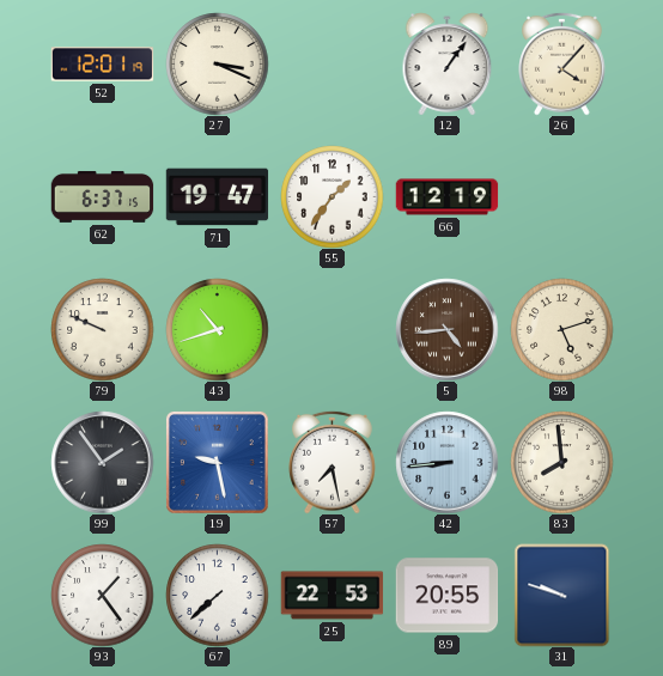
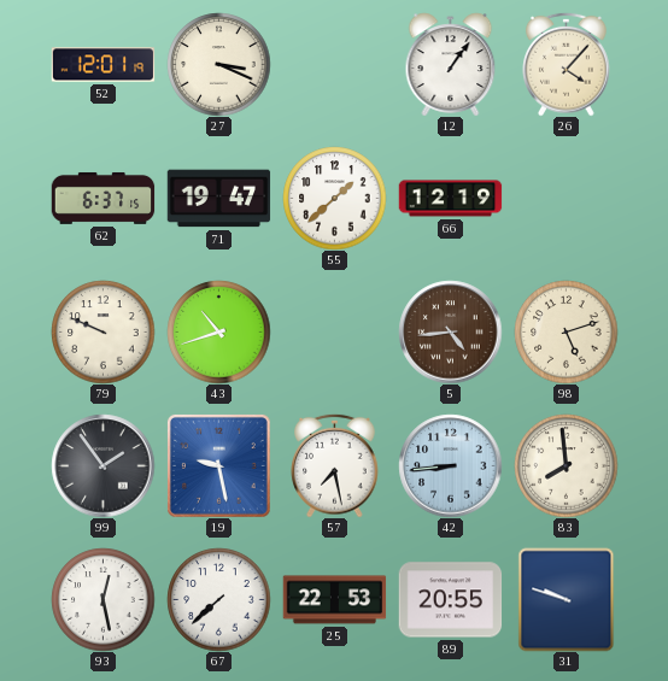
55: 1:36 -> 1:38 (334, 198)
93: 1:24 -> 12:28 (102, 599)
